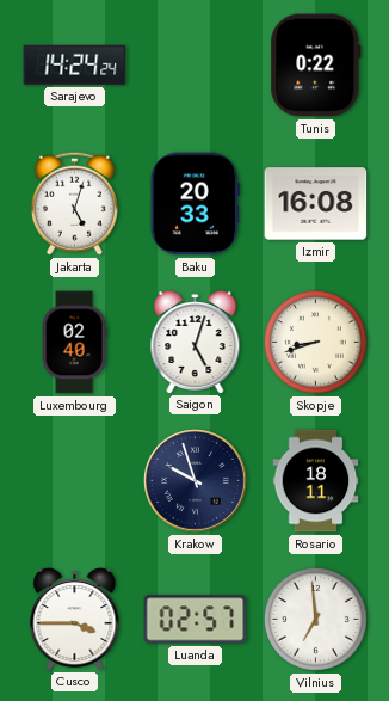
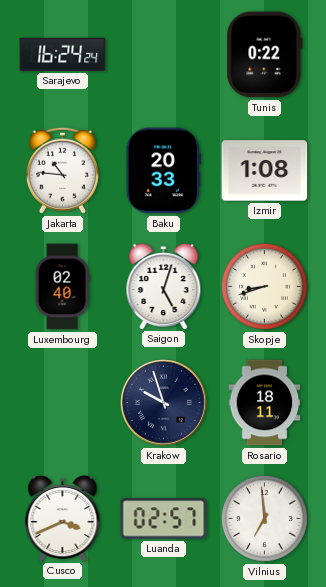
Sarajevo: 14:24 -> 16:24 (63, 54)
Jakarta: 5:03 -> 10:46 (62, 170)
Izmir: 16:08 -> 1:08 (265, 171)
Cusco: 3:45 -> 3:41 (63, 519)
